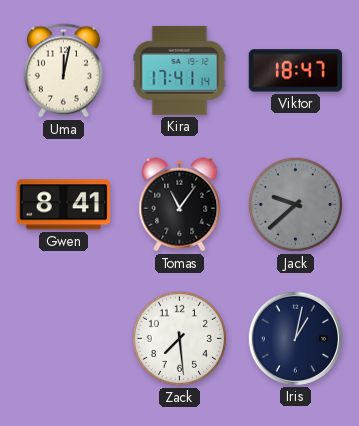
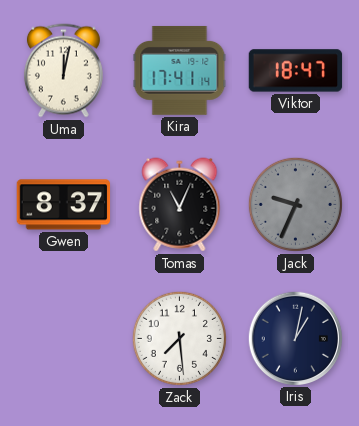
Gwen: 8:41 -> 8:37 (64, 205)
Tomas: 11:06 -> 11:04 (180, 205)
Jack: 9:38 -> 9:34 (295, 204)
